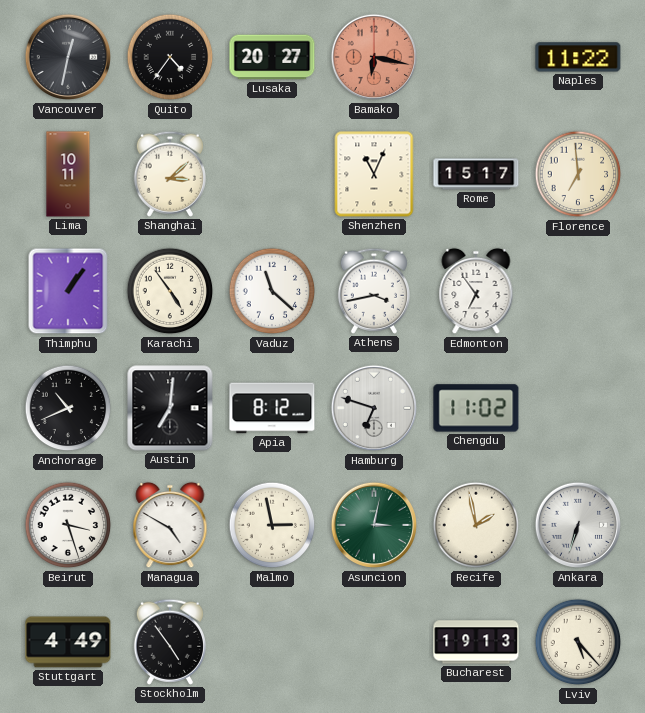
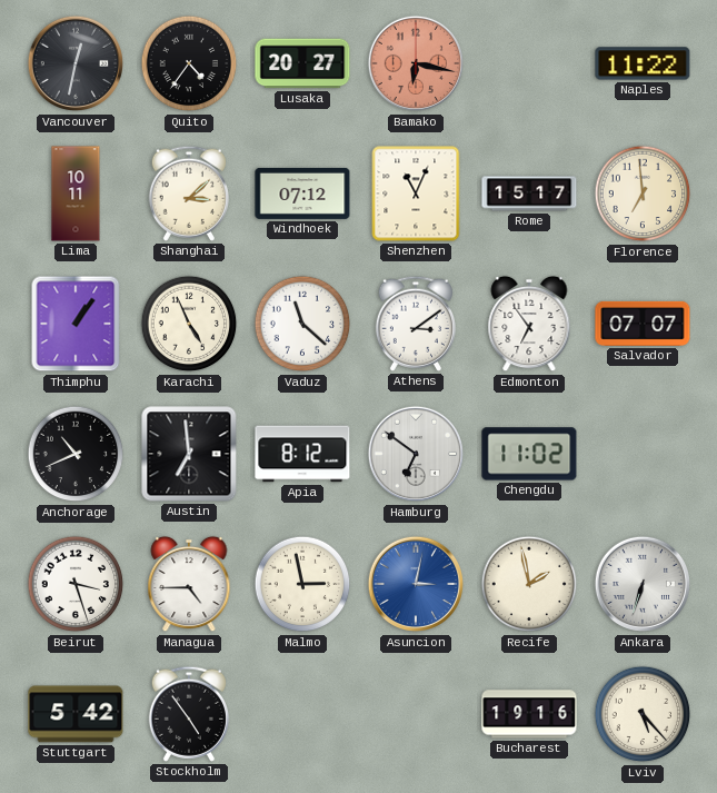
Windhoek: none -> 07:12 (302, 194)
Karachi: 4:54 -> 4:56 (189, 324)
Athens: 3:43 -> 3:09 (415, 324)
Salvador: none -> 07:07 (643, 324)
Austin: 7:01 -> 6:59 (189, 454)
Hamburg: 6:48 -> 6:51 (416, 454)
Managua: 4:50 -> 4:45 (189, 584)
Asuncion dial: green -> blue (416, 584)
Stuttgart: 4:49 -> 5:42 (76, 714)
Bucharest: 19:13 -> 19:16 (529, 714)
